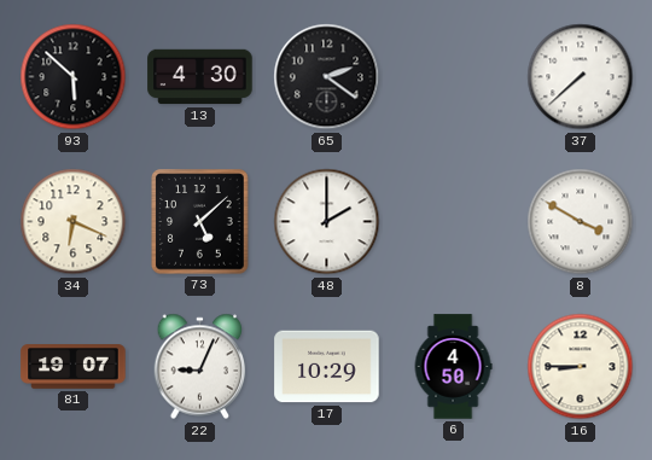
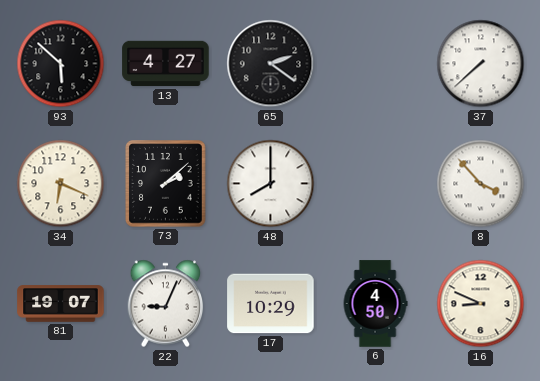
13: 4:30 -> 4:27 (166, 64)
73: 5:08 -> 2:08 (166, 184)
48: 2:00 -> 8:00 (271, 184)
8: 3:50 -> 3:53 (481, 184)
16: 8:45 -> 8:49 (481, 304)
